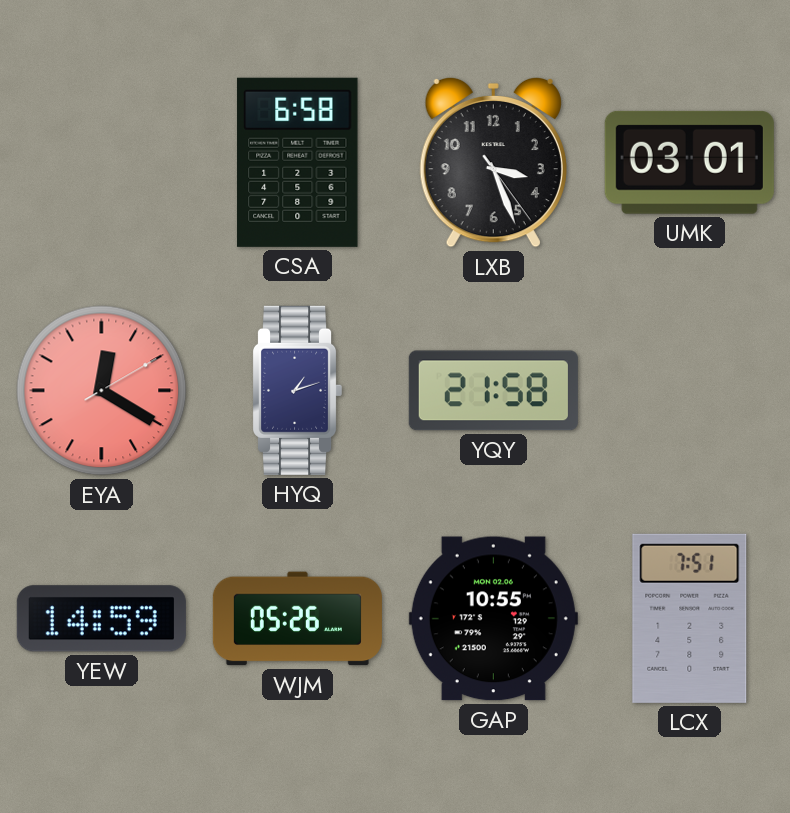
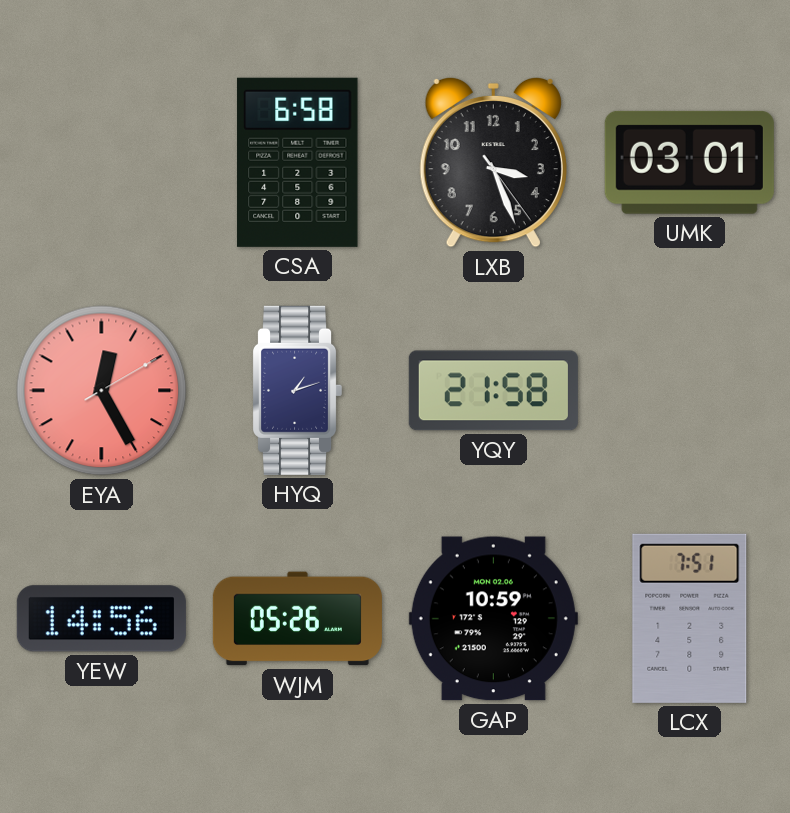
EYA: 12:20 -> 12:25 (102, 391)
YEW: 14:59 -> 14:56 (101, 619)
GAP: 10:55 -> 10:59 (493, 619)
